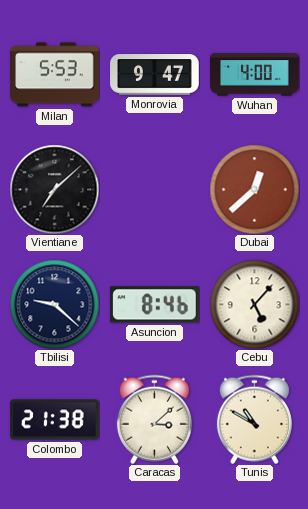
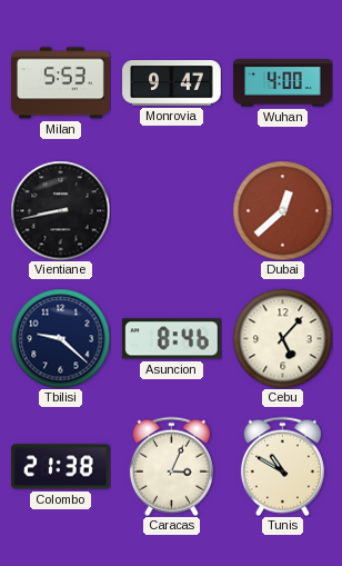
Vientiane: 7:08 -> 8:43 (60, 210)
Caracas: 3:08 -> 3:04 (171, 466)
